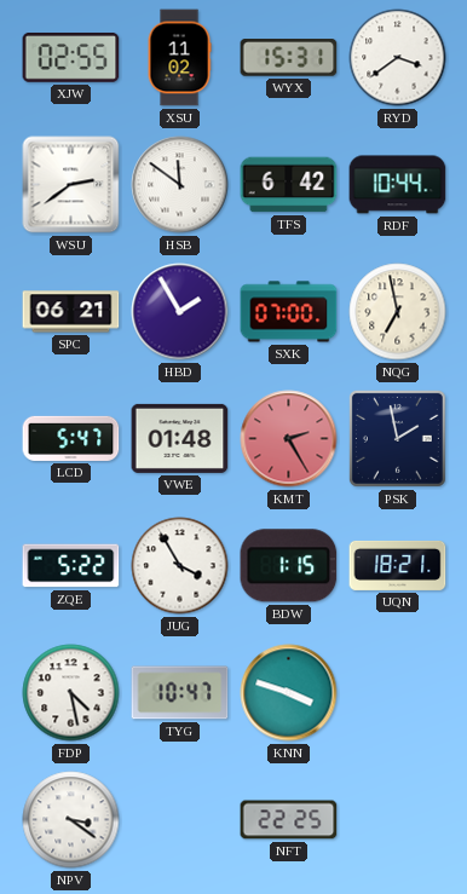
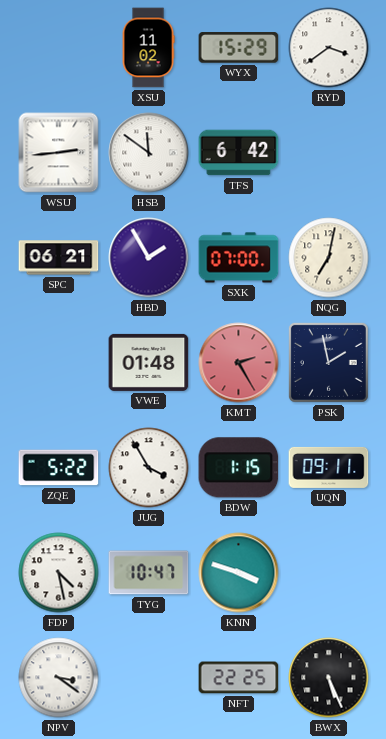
XJW: 02:55 -> none (71, 58)
WYX: 15:31 -> 15:29 (239, 48)
WSU: 2:39 -> 2:44 (59, 153)
RDF: 10:44 -> none (398, 185)
NQG: 6:58 -> 7:02 (329, 258)
LCD: 5:47 -> none (71, 438)
UQN: 18:21 -> 09:11 (329, 467)
BWX: none -> 5:26 (329, 678)
